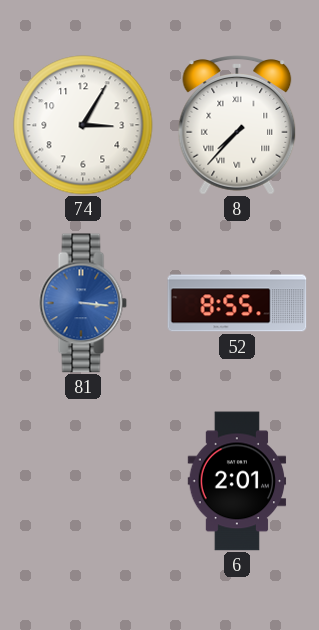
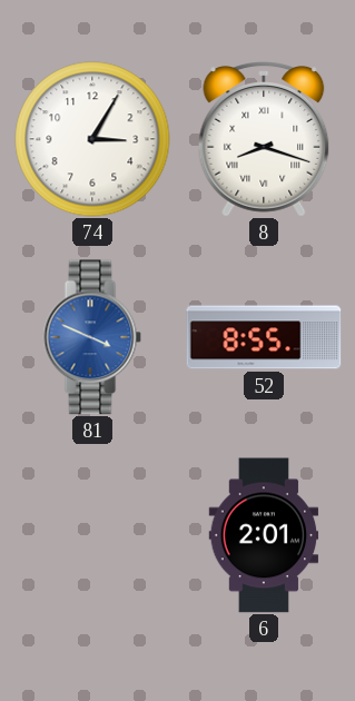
8: 7:37 -> 8:18 (264, 139)
81: 3:16 -> 3:49 (92, 337)
